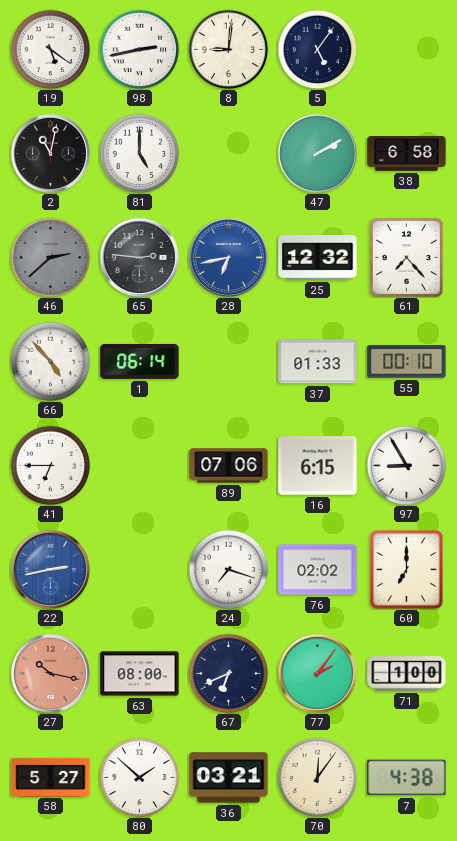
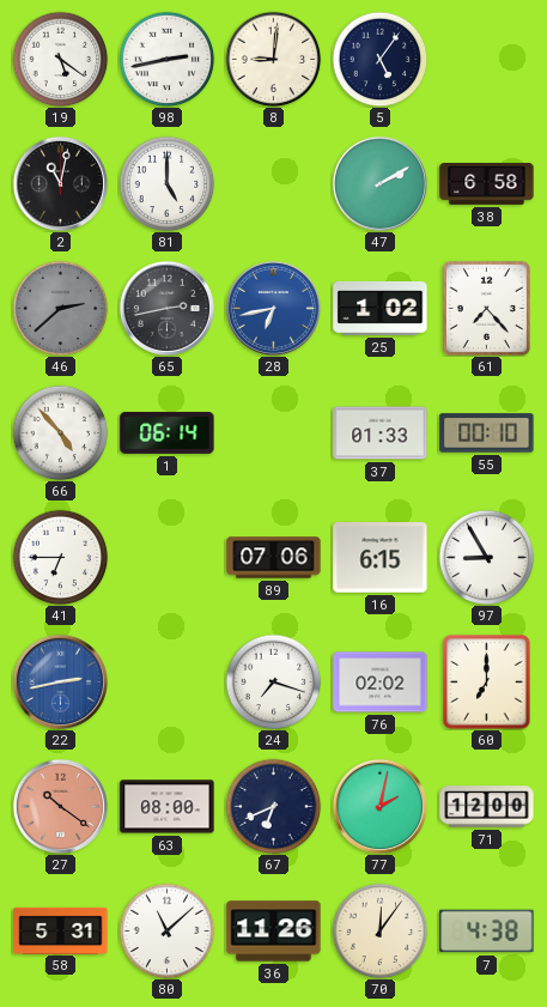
65: 2:46 -> 2:43 (166, 308)
25: 12:32 -> 1:02 (381, 309)
27: 10:17 -> 10:21 (60, 806)
77: 2:06 -> 2:02 (379, 806)
71: 1:00 -> 12:00 (487, 807)
58: 5:27 -> 5:31 (61, 930)
80: 1:52 -> 11:08 (166, 930)
36: 03:21 -> 11:26 (274, 932)
